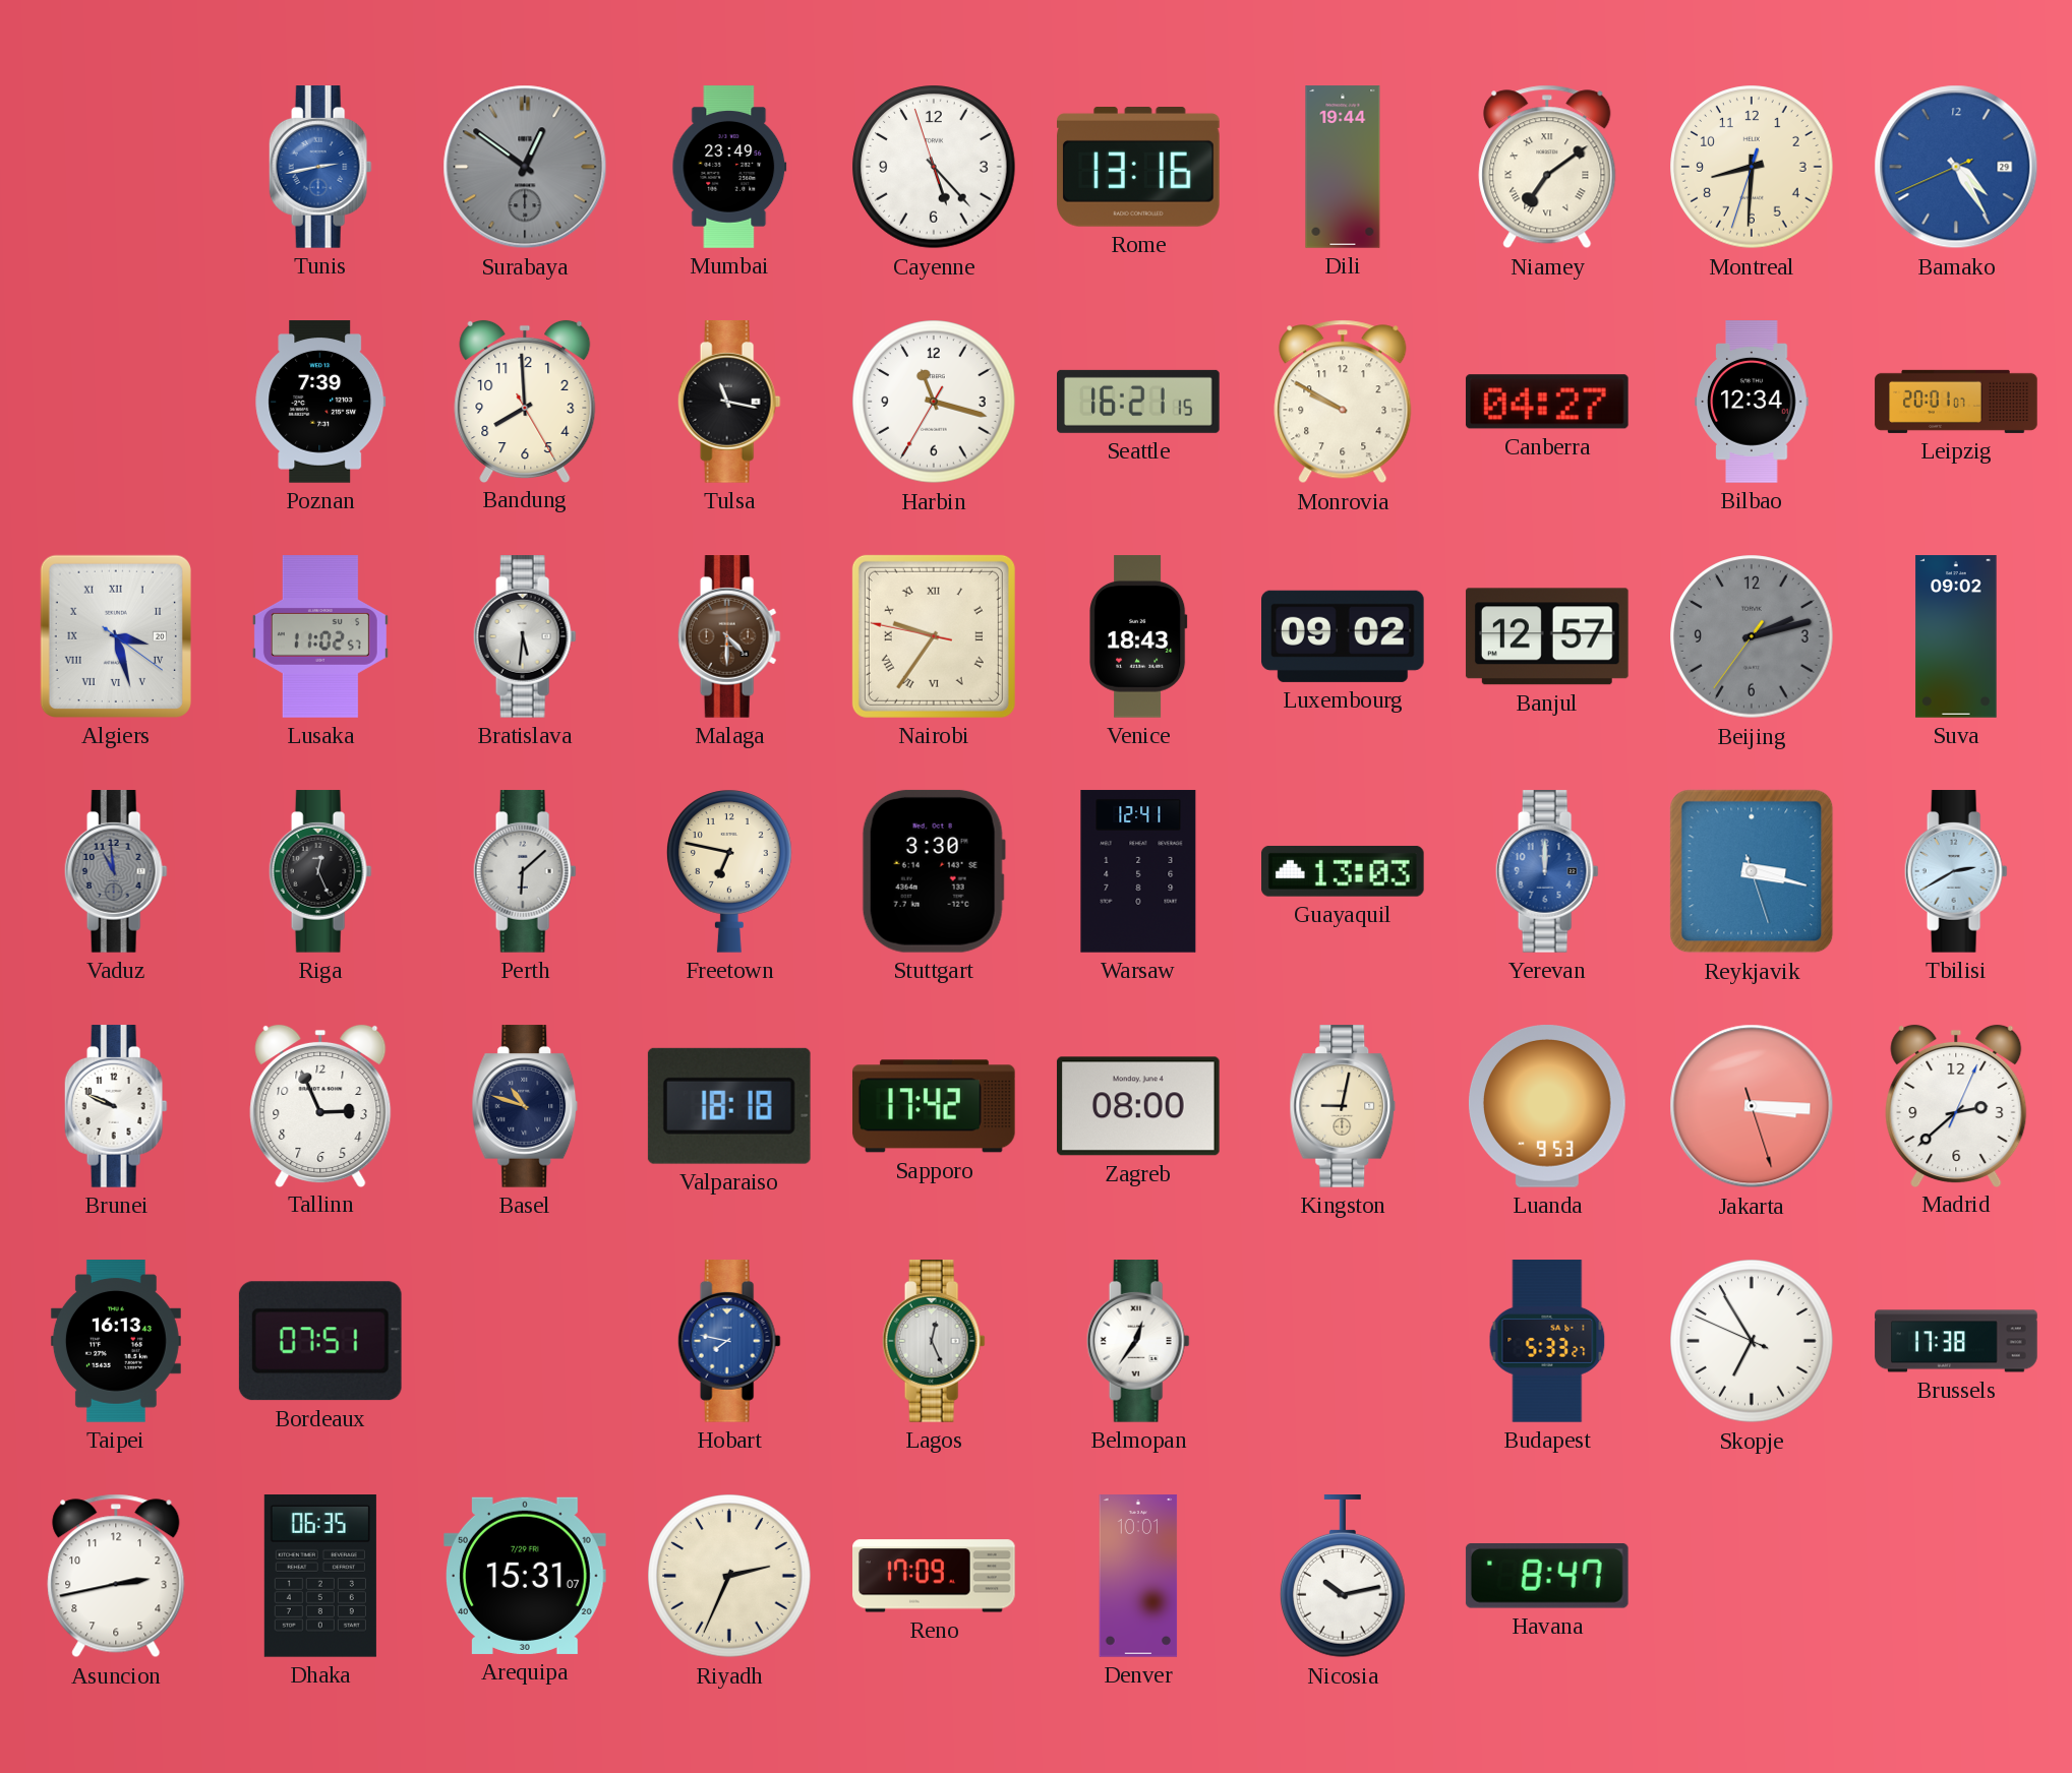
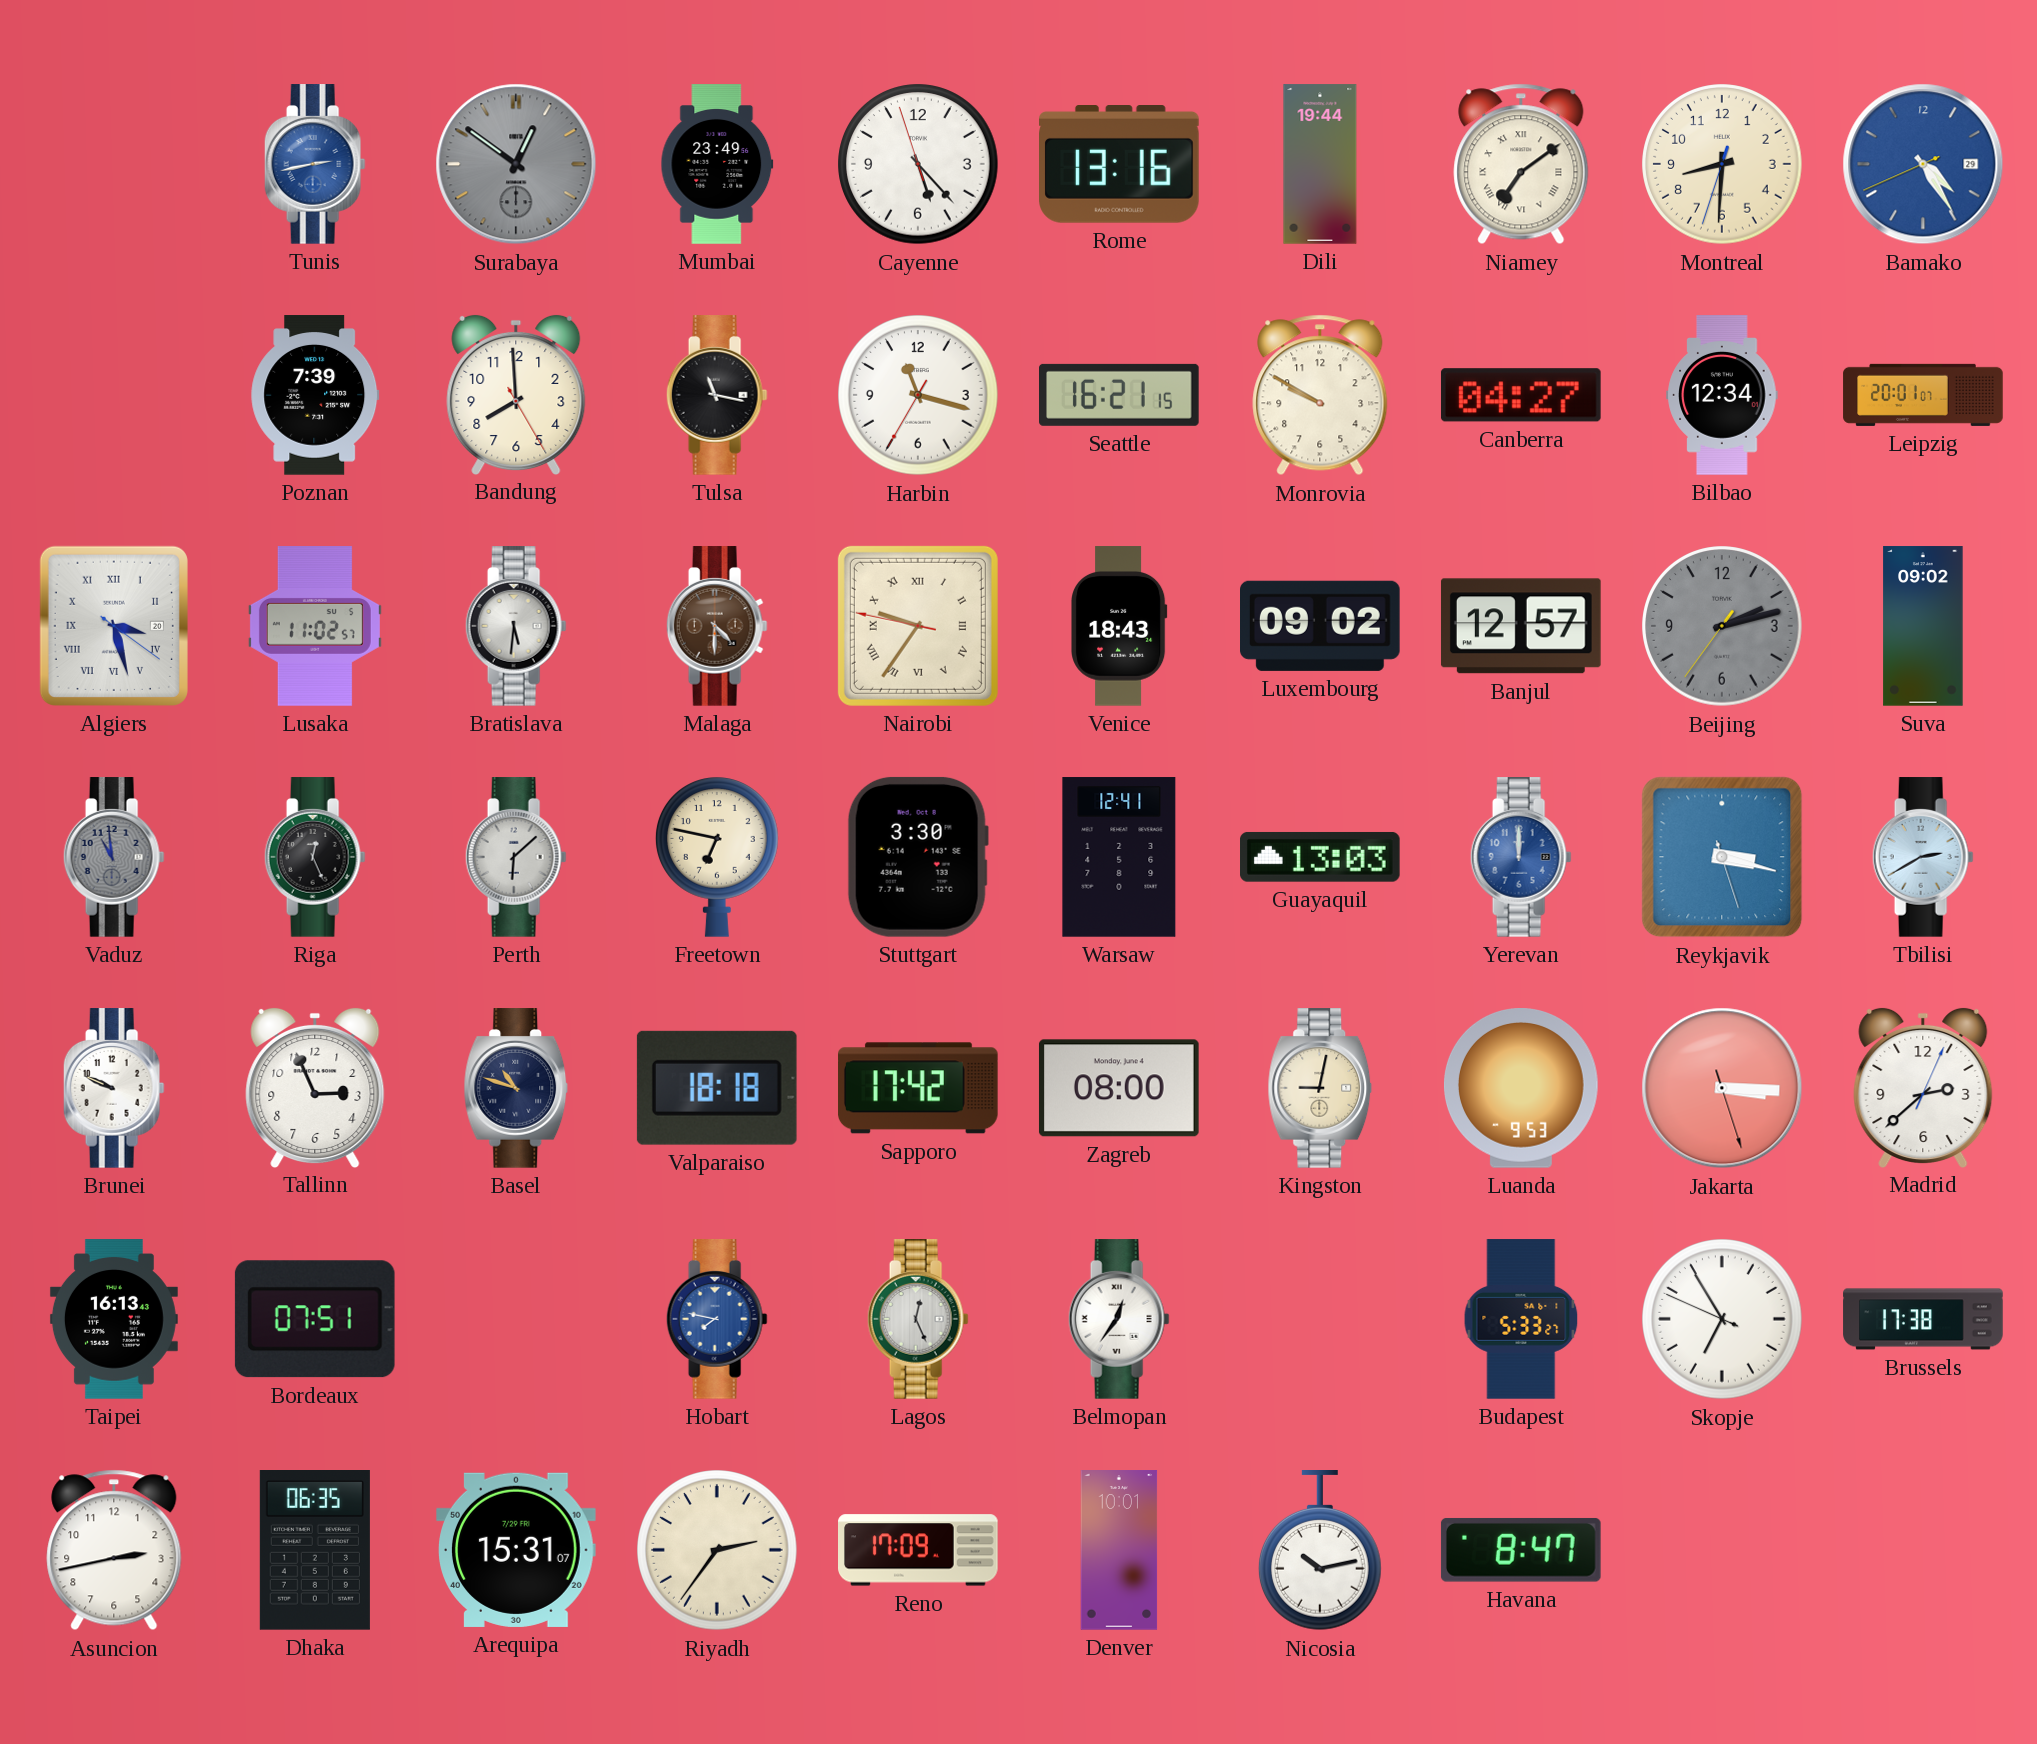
Riyadh: 2:34 -> 2:36 (717, 1550)
